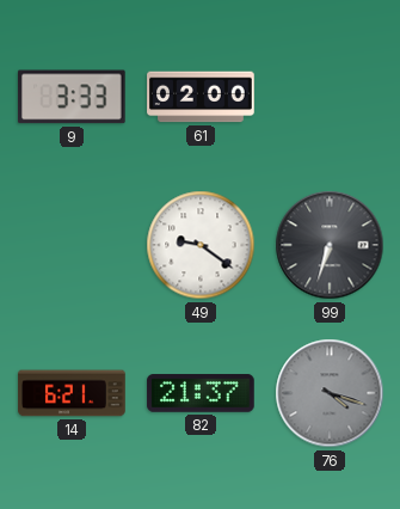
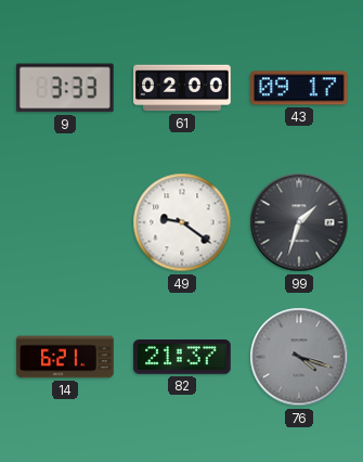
43: none -> 09:17 (299, 88)
99: 6:33 -> 1:33 (299, 222)
